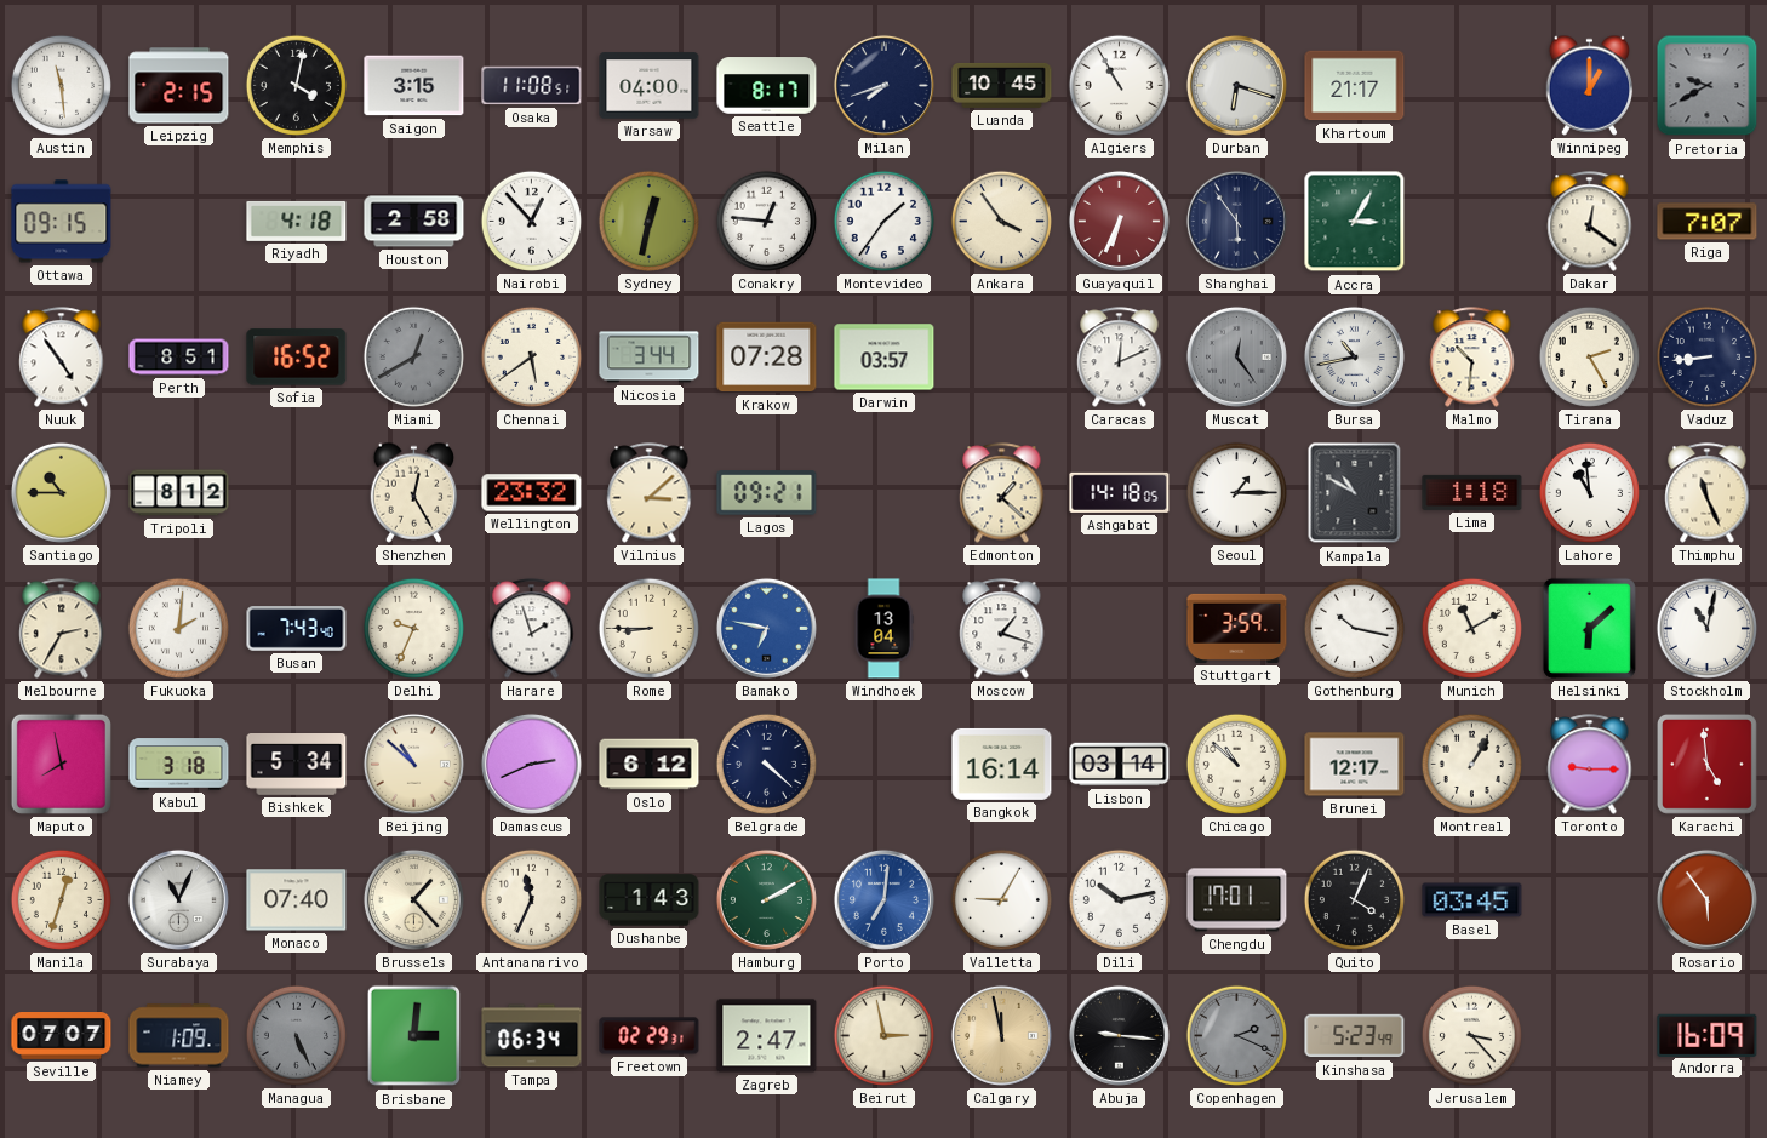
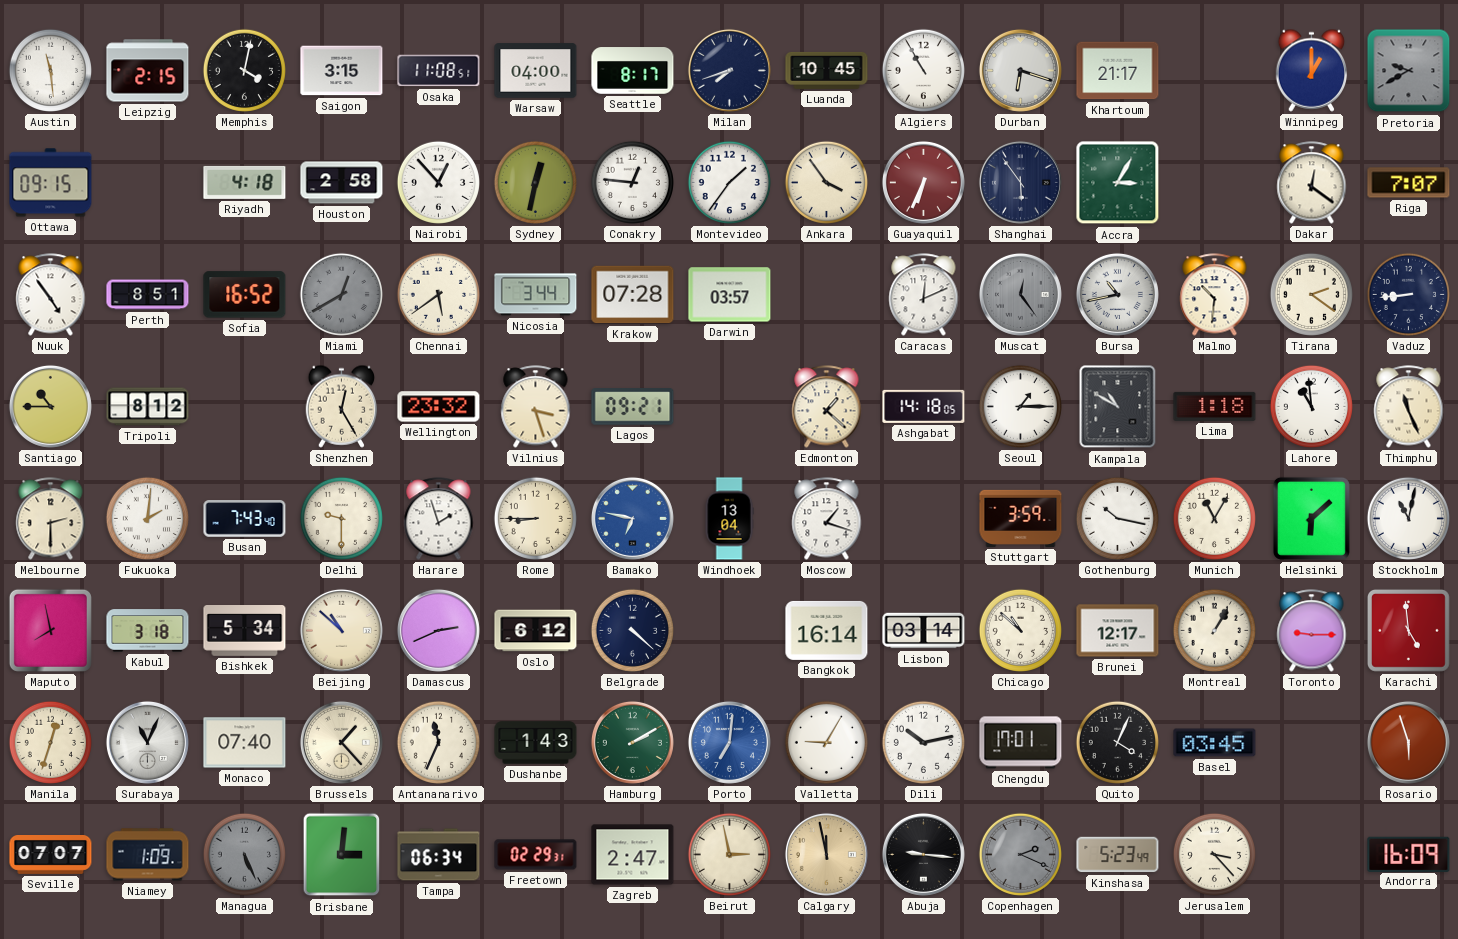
Tirana: 2:25 -> 2:21 (1311, 294)
Vilnius: 3:08 -> 3:27 (536, 407)
Melbourne: 2:35 -> 2:30 (51, 519)
Delhi: 9:34 -> 9:30 (341, 518)
Munich: 11:10 -> 11:05 (1214, 518)
Rosario: 5:54 -> 5:57 (1408, 742)
